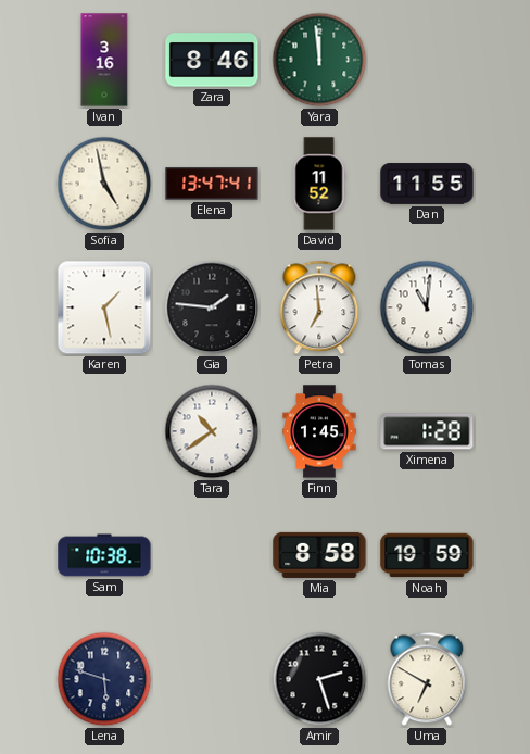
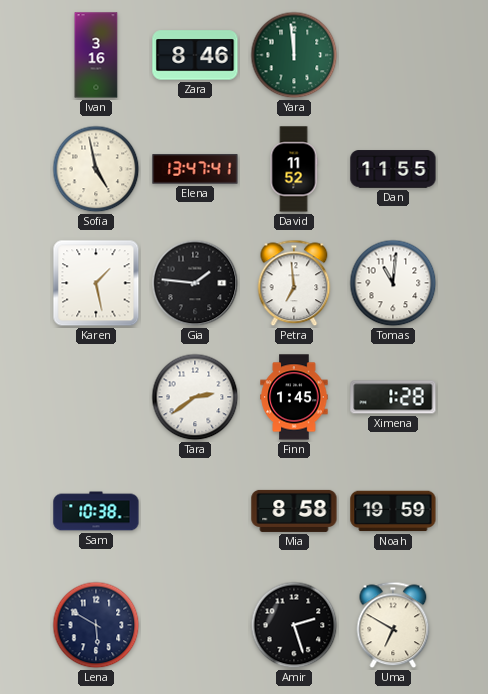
Tara: 10:39 -> 2:39 (195, 397)
Lena: 5:48 -> 5:50 (96, 625)
